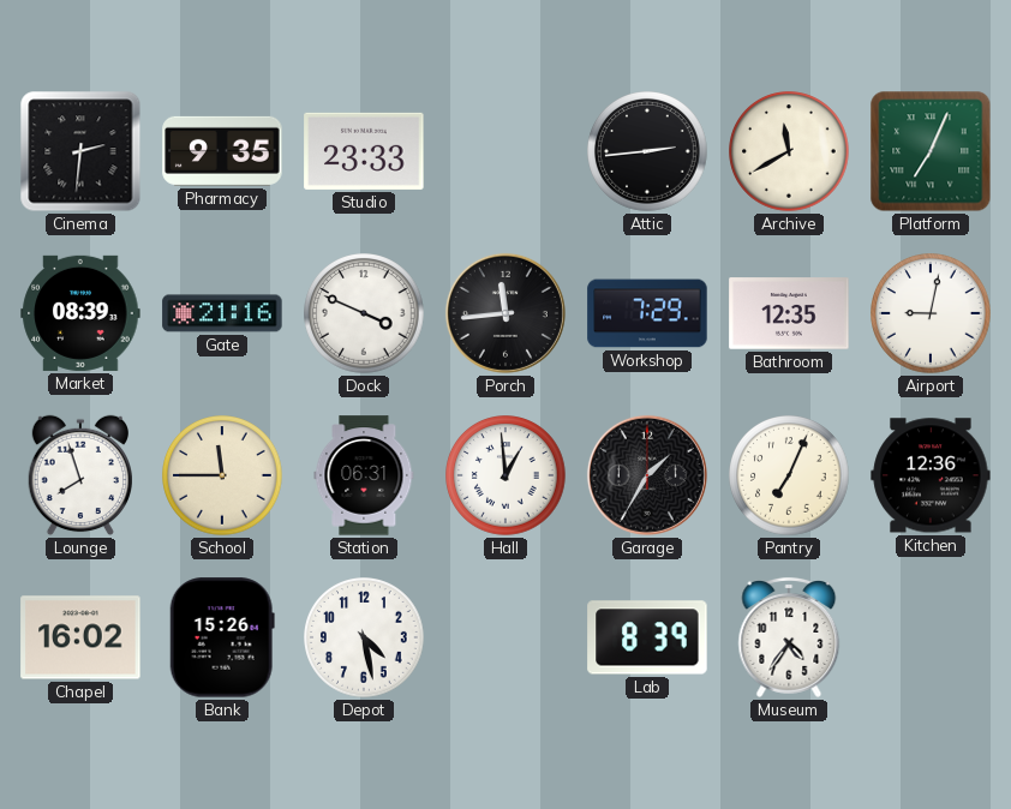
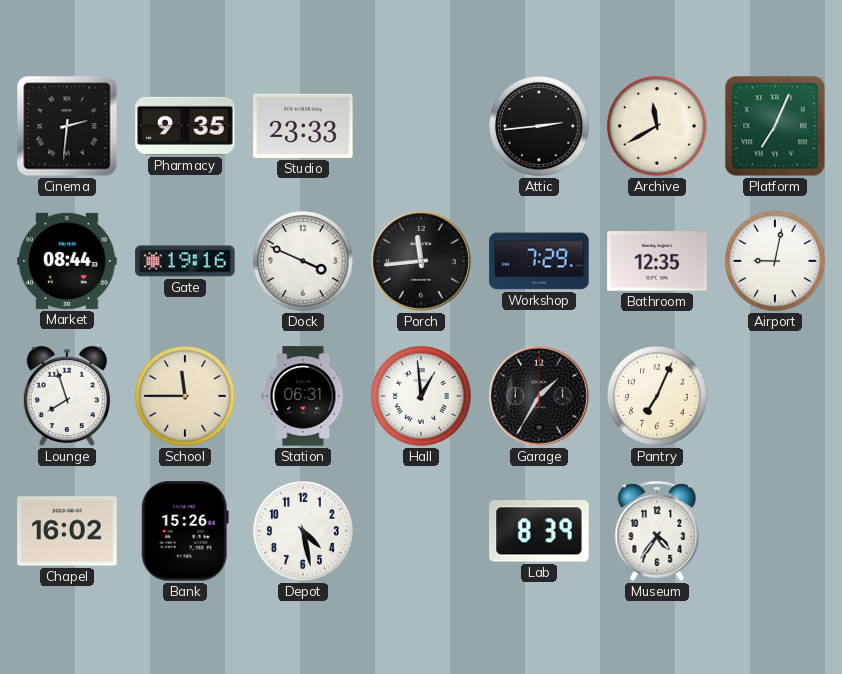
Market: 08:39 -> 08:44 (67, 261)
Gate: 21:16 -> 19:16 (185, 261)
Kitchen: 12:36 -> none (931, 475)
